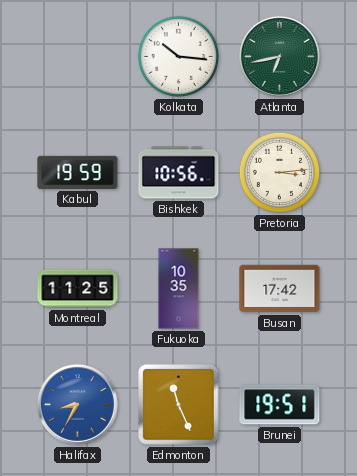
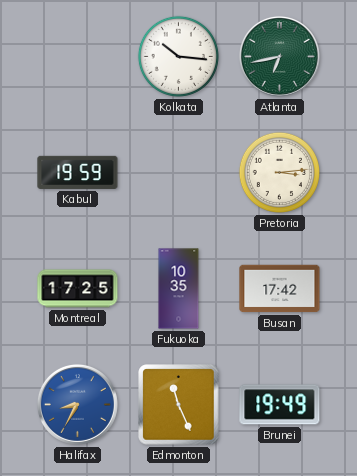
Bishkek: 10:56 -> none (179, 173)
Montreal: 11:25 -> 17:25 (78, 289)
Brunei: 19:51 -> 19:49 (280, 405)
